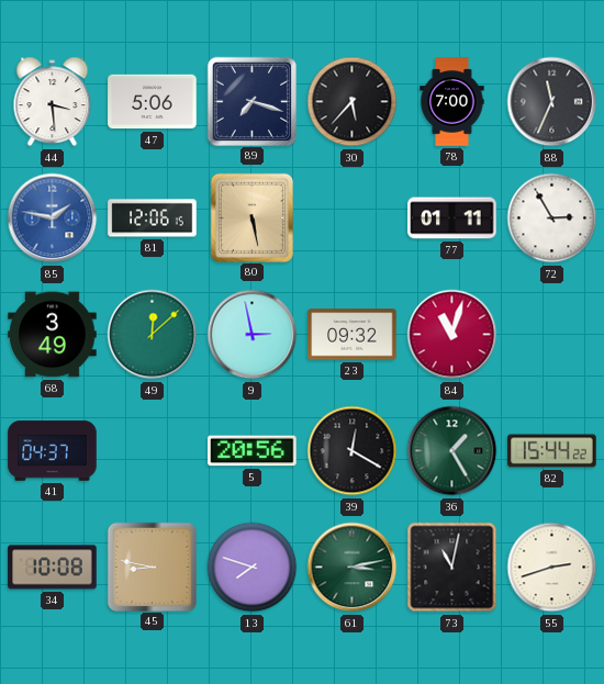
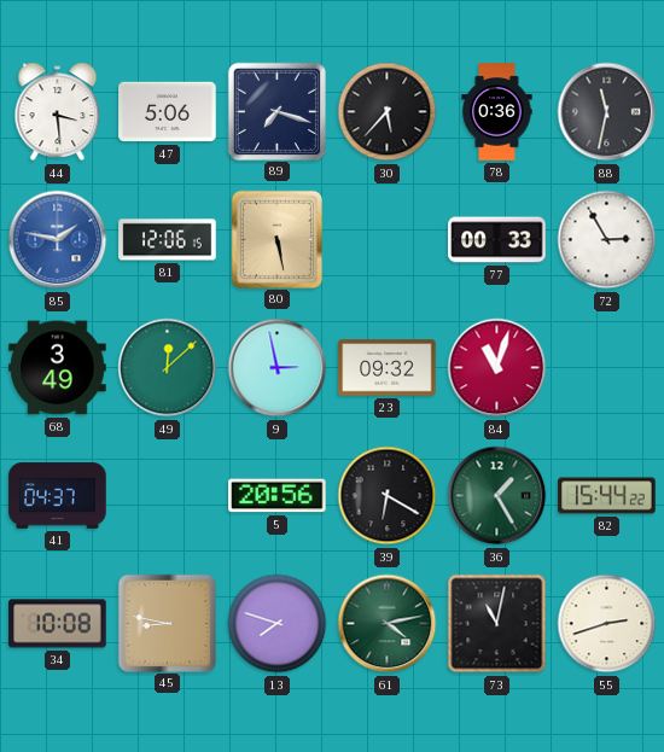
78: 7:00 -> 0:36 (497, 112)
88: 11:34 -> 11:32 (607, 112)
77: 01:11 -> 00:33 (497, 240)
39: 12:20 -> 6:20 (388, 496)
61: 3:13 -> 4:13 (388, 624)
